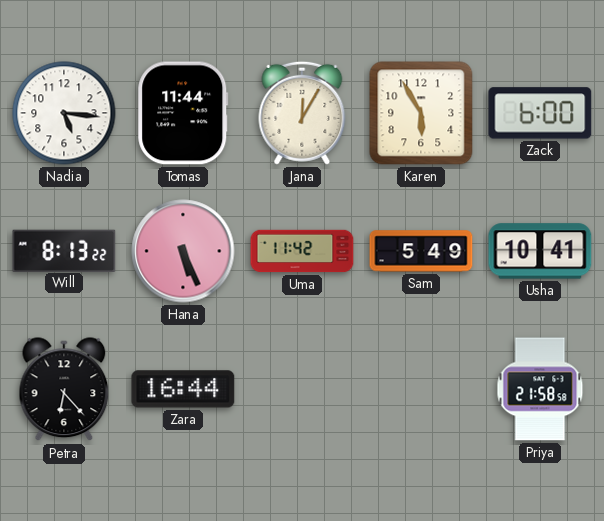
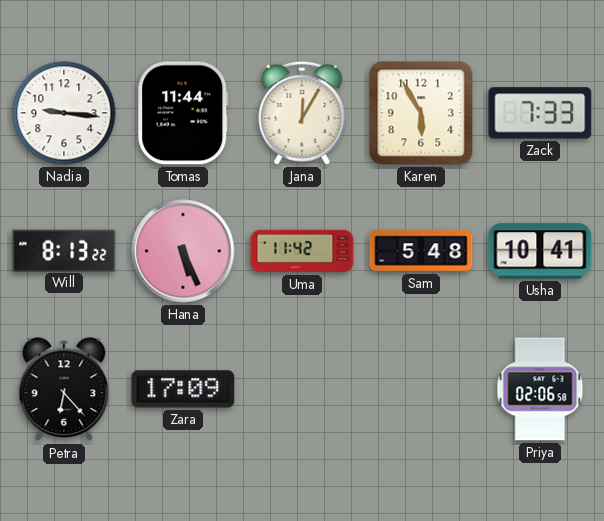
Nadia: 5:16 -> 9:16 (64, 113)
Zack: 6:00 -> 7:33 (540, 113)
Sam: 5:49 -> 5:48 (421, 251)
Zara: 16:44 -> 17:09 (183, 389)
Priya: 21:58 -> 02:06 (540, 389)
